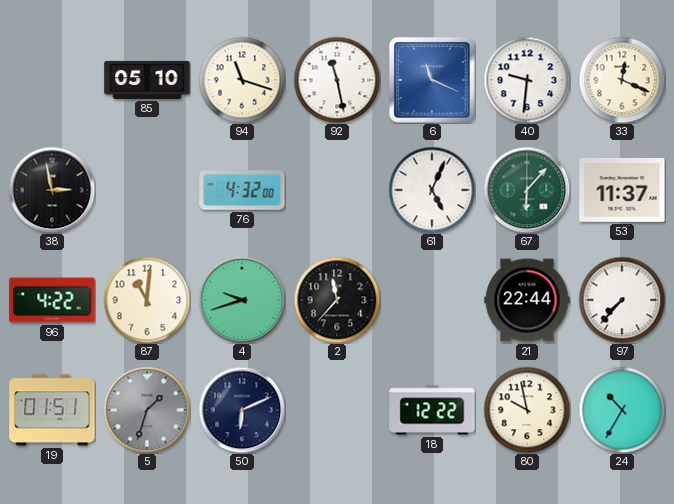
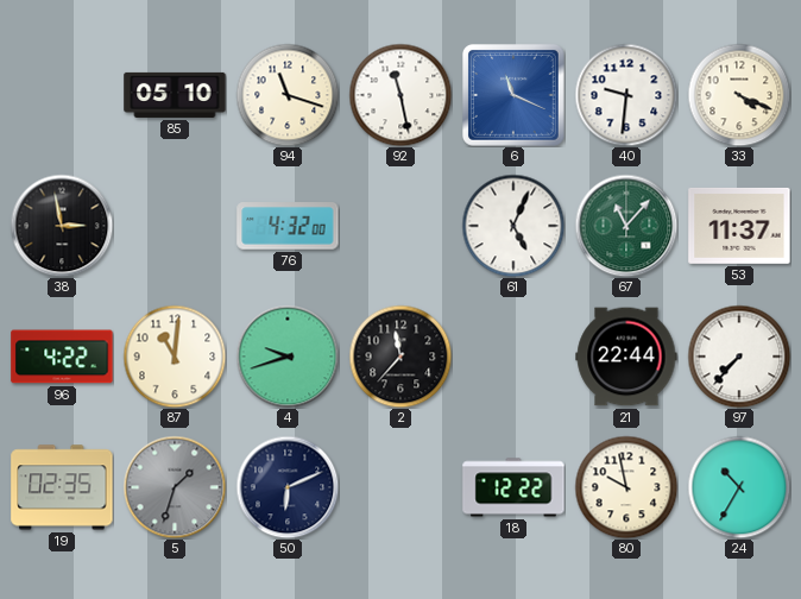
33: 12:19 -> 4:19 (739, 95)
67: 6:07 -> 11:07 (626, 226)
19: 01:51 -> 02:35 (62, 487)
